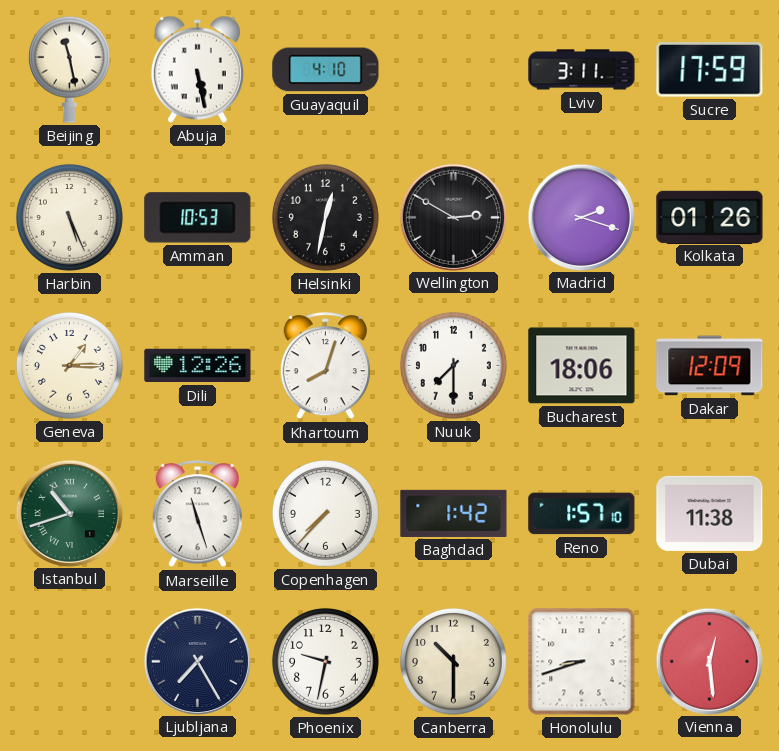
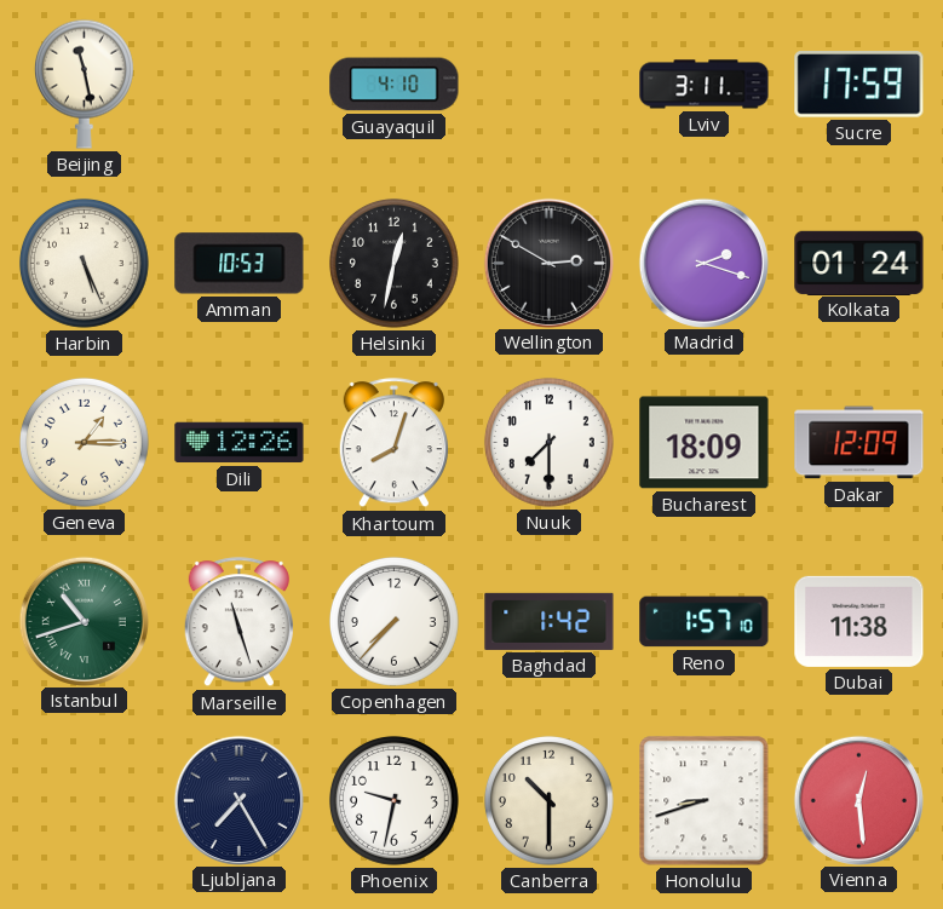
Abuja: 5:28 -> none (197, 69)
Kolkata: 01:26 -> 01:24 (859, 263)
Bucharest: 18:06 -> 18:09 (705, 443)
